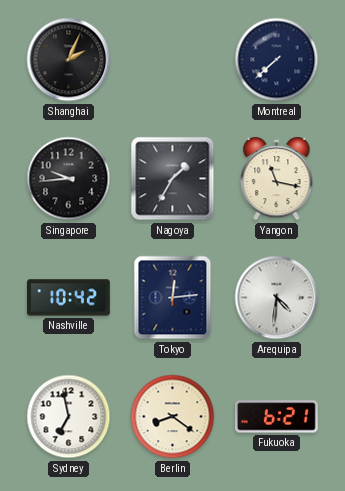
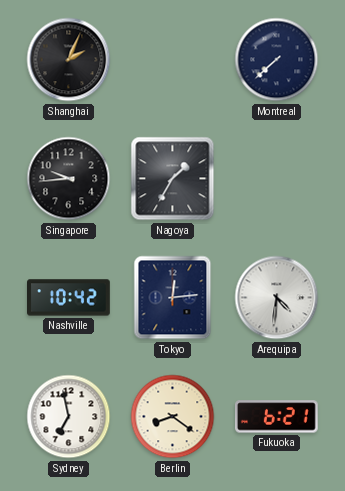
Yangon: 11:17 -> none (277, 179)
